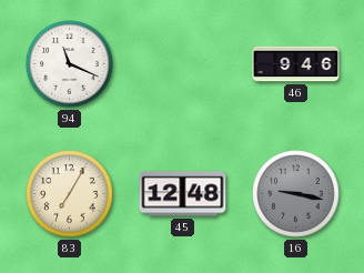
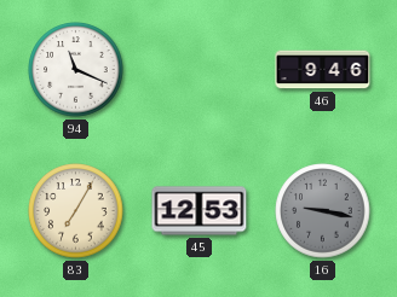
45: 12:48 -> 12:53 (200, 211)
